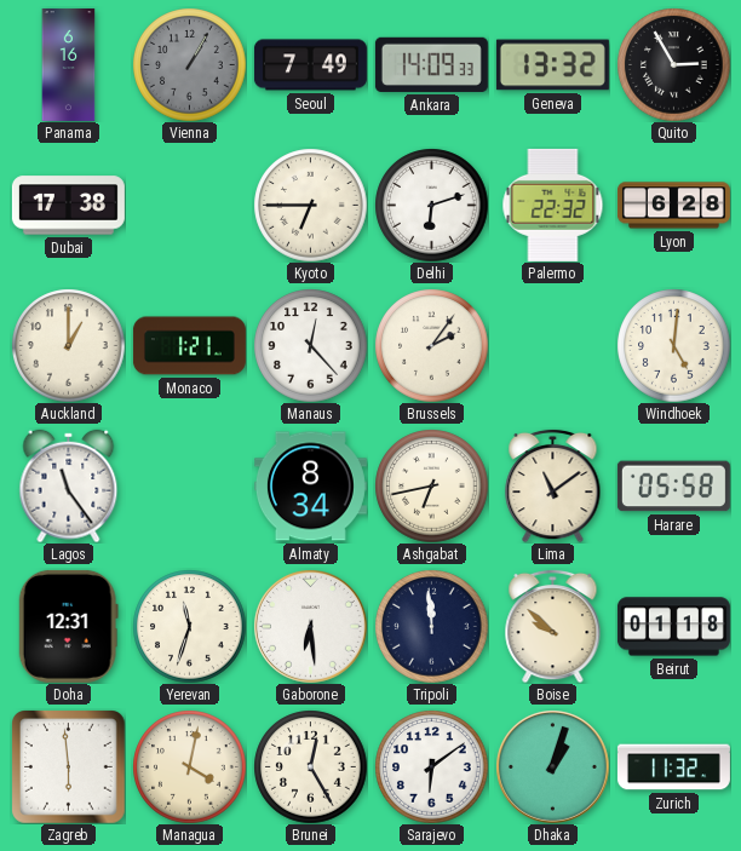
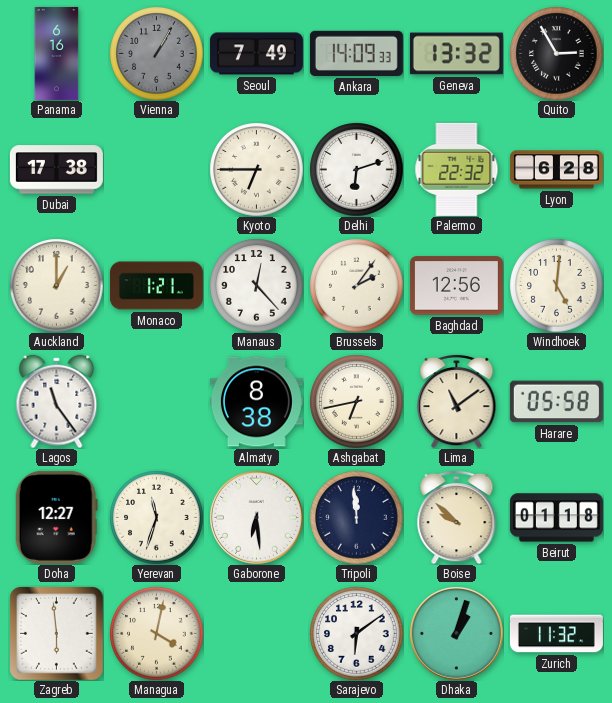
Baghdad: none -> 12:56 (456, 286)
Almaty: 8:34 -> 8:38 (256, 402)
Doha: 12:31 -> 12:27 (56, 517)
Brunei: 12:25 -> none (310, 766)
